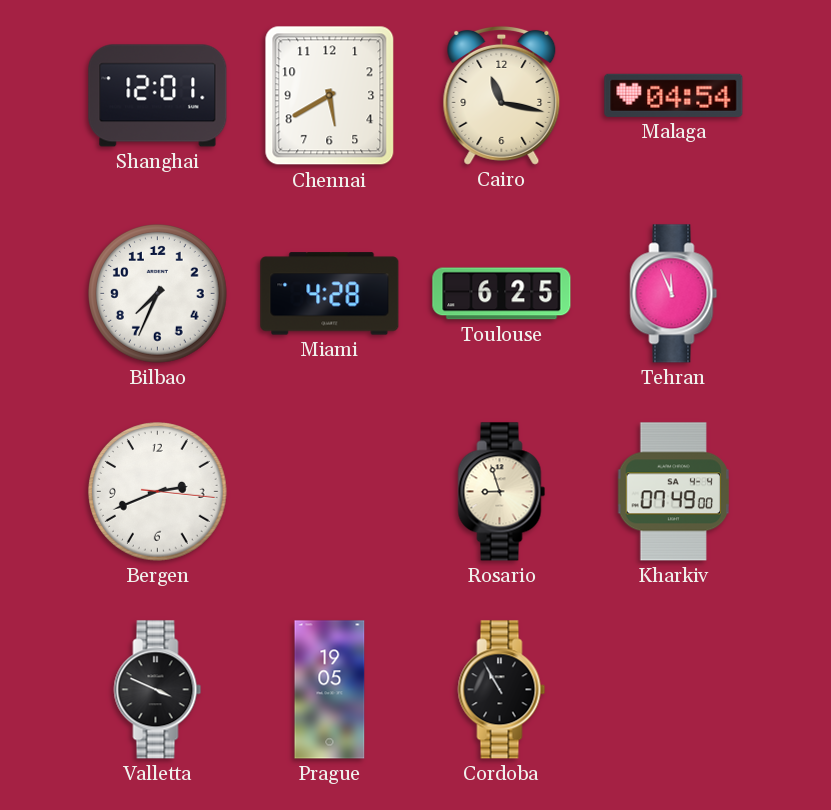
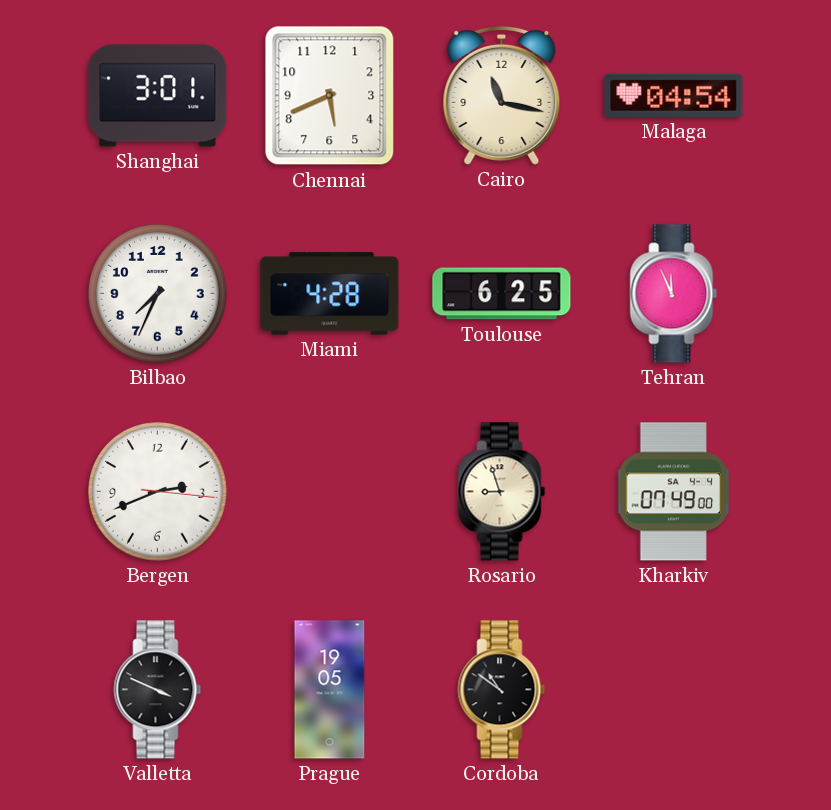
Shanghai: 12:01 -> 3:01 (158, 96)
Chennai: 5:40 -> 5:41 (330, 96)
Cordoba: 10:55 -> 10:51 (502, 690)
